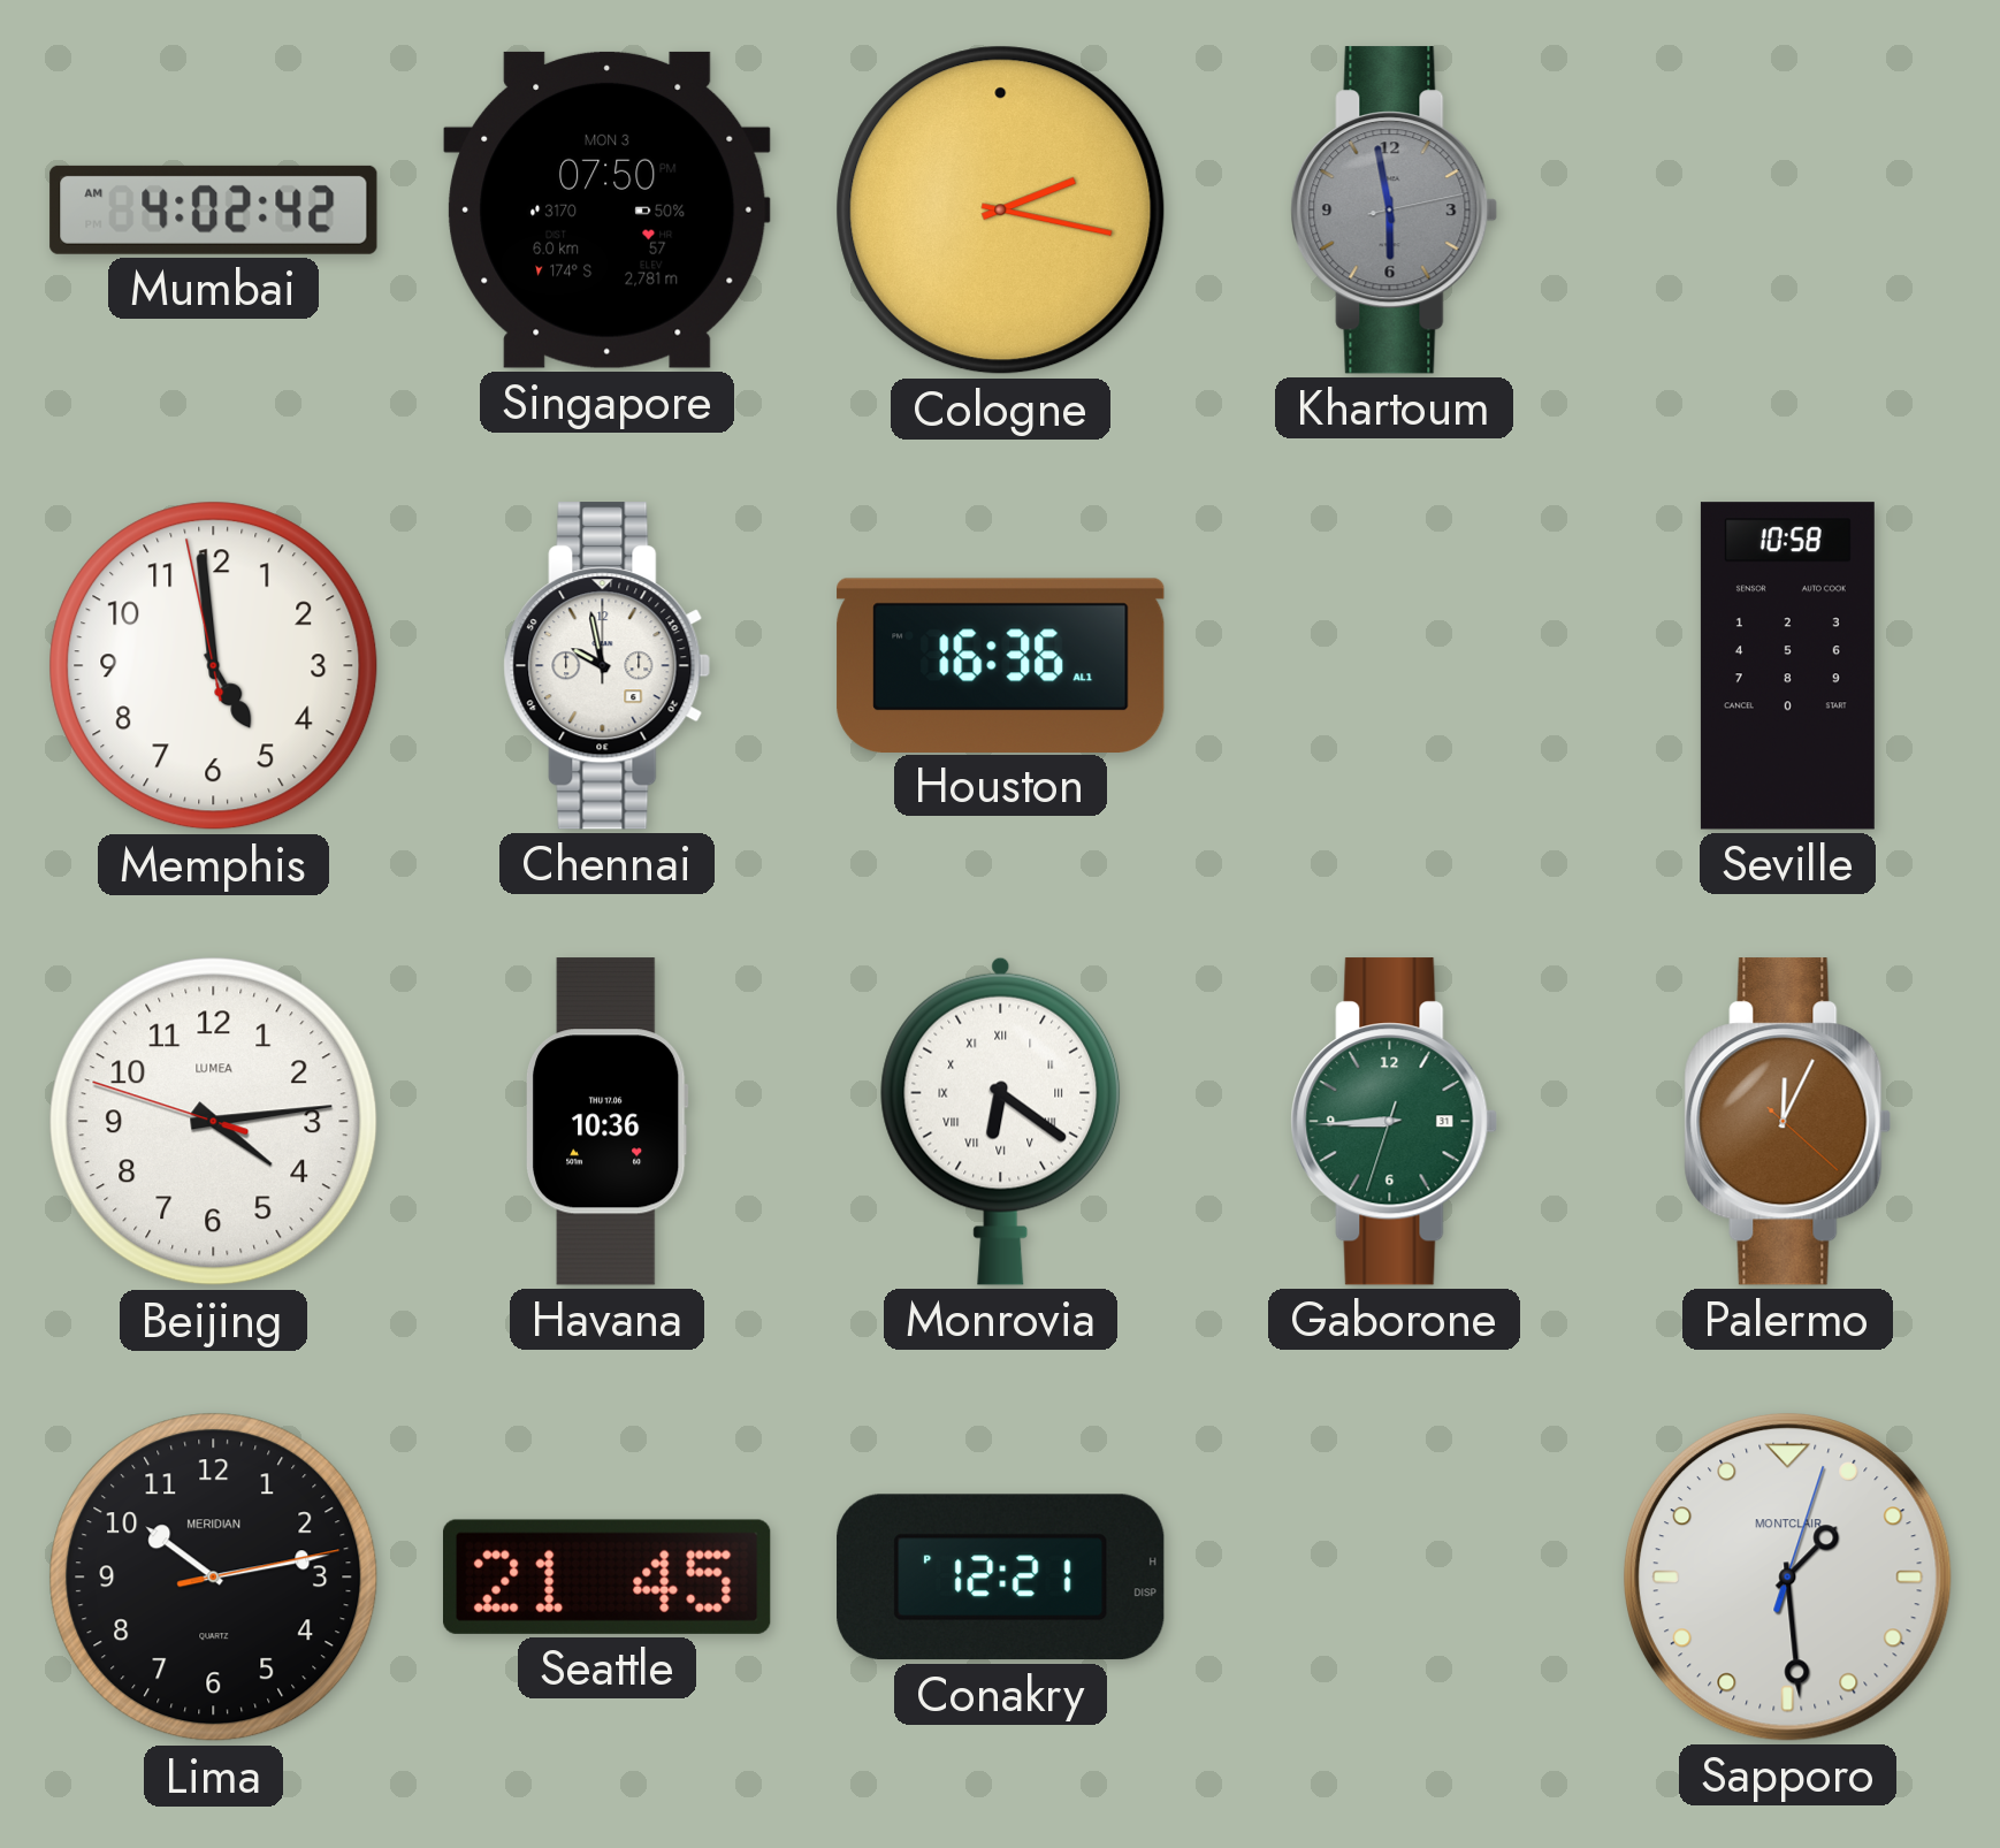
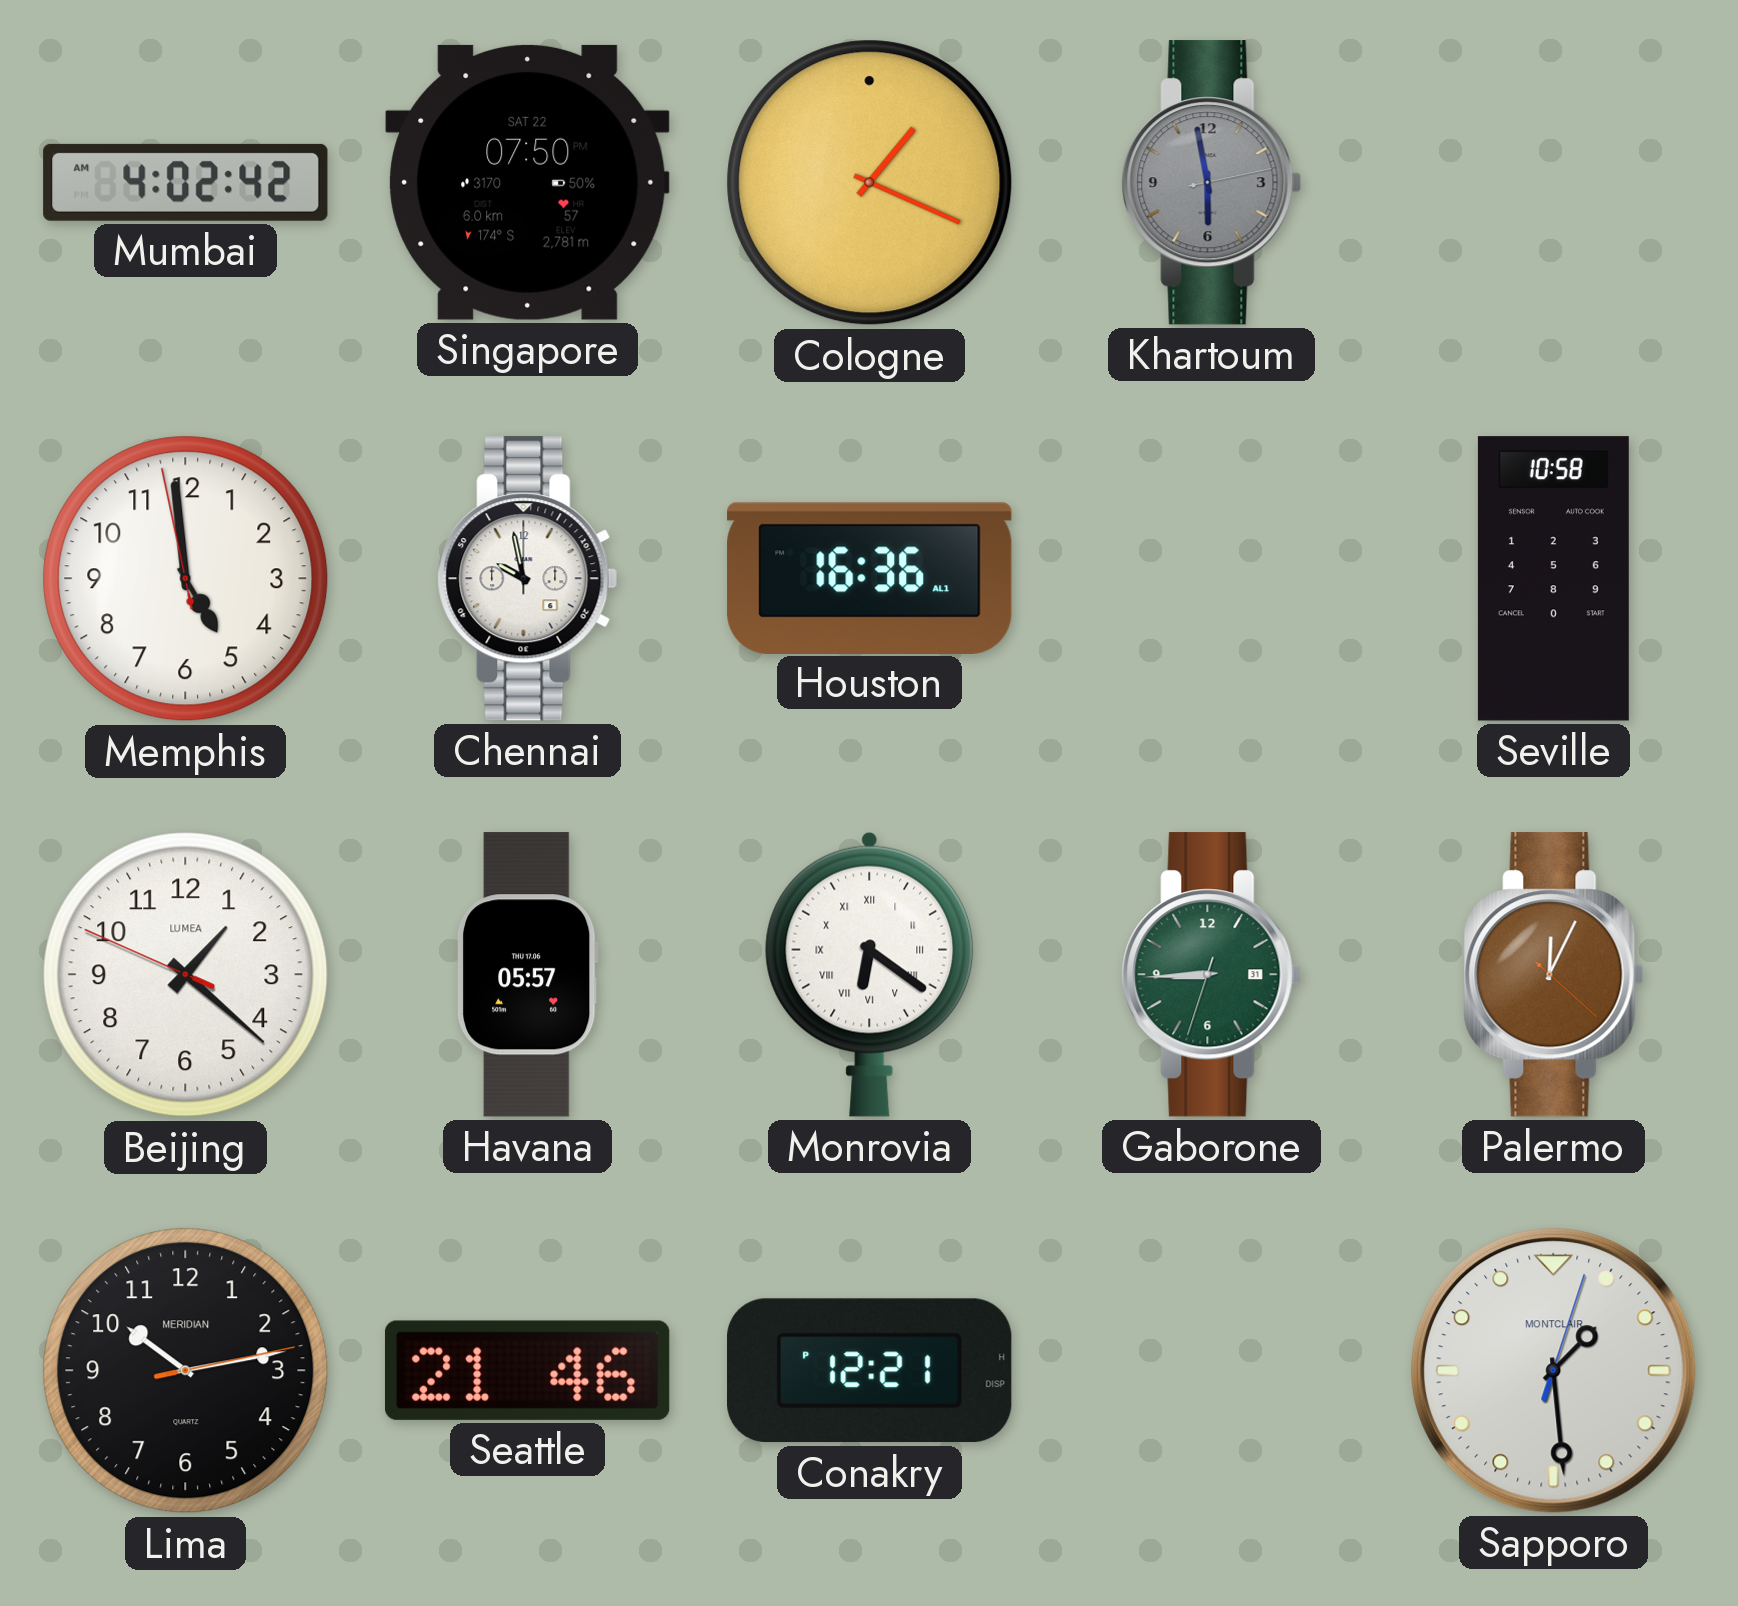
Singapore date: MON 3 -> SAT 22 (528, 182)
Cologne: 2:17 -> 1:19 (870, 183)
Beijing: 4:13 -> 1:21 (186, 975)
Havana: 10:36 -> 05:57 (527, 975)
Seattle: 21:45 -> 21:46 (527, 1370)
